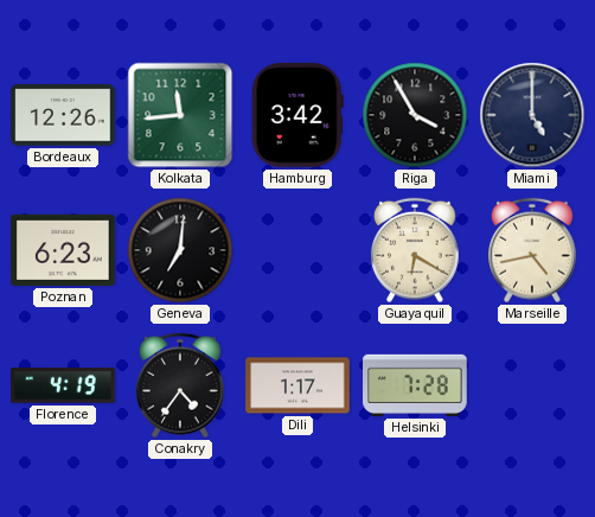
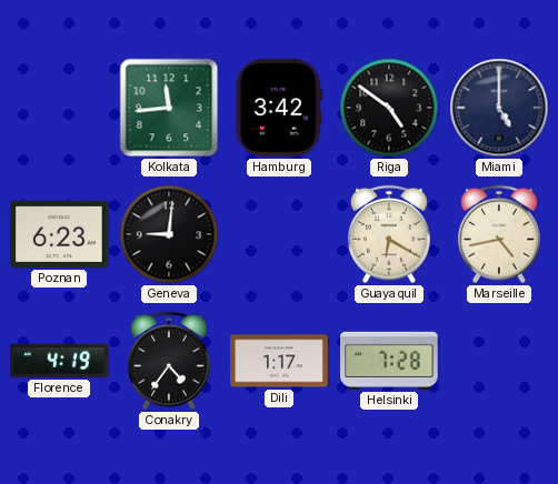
Bordeaux: 12:26 -> none (63, 115)
Riga: 3:55 -> 4:51 (389, 108)
Geneva: 7:01 -> 9:01 (169, 234)
